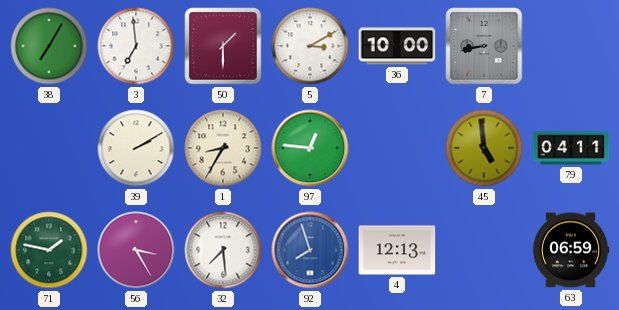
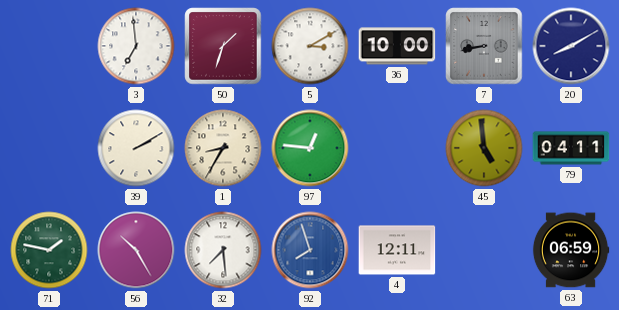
38: 7:05 -> none (49, 46)
50: 1:30 -> 1:33 (223, 46)
20: none -> 8:10 (571, 46)
56: 3:25 -> 10:25 (136, 250)
4: 12:13 -> 12:11 (397, 250)
